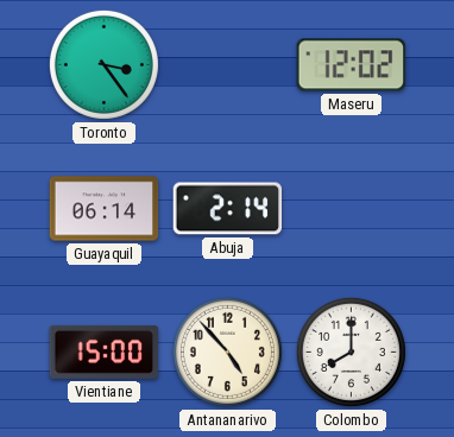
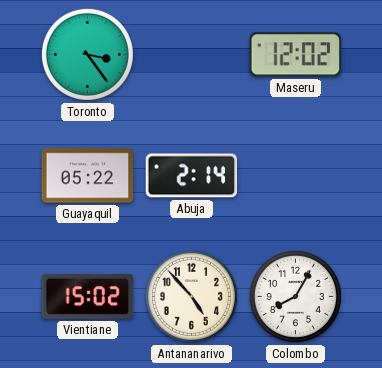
Guayaquil: 06:14 -> 05:22 (88, 176)
Vientiane: 15:00 -> 15:02 (88, 296)
Colombo: 8:00 -> 8:05 (295, 296)
